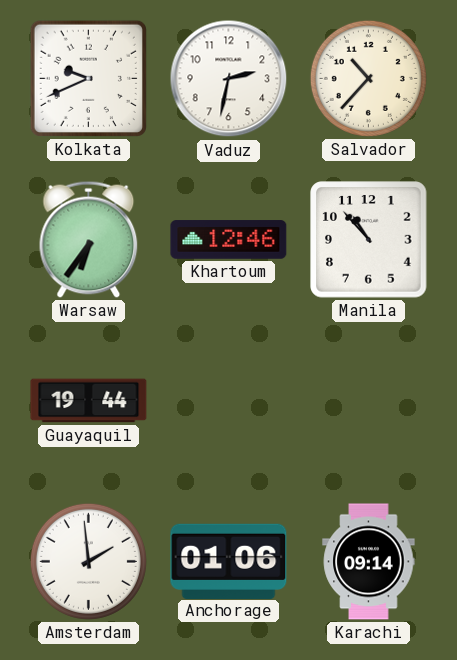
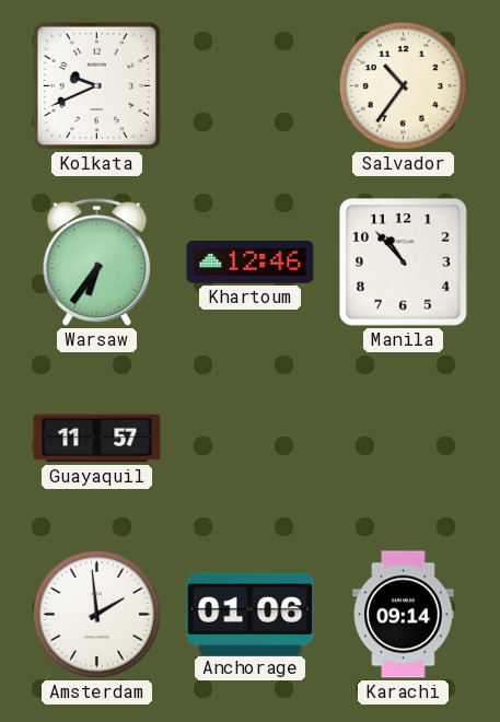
Vaduz: 2:32 -> none (229, 79)
Salvador: 10:37 -> 10:36 (403, 85)
Guayaquil: 19:44 -> 11:57 (97, 439)
